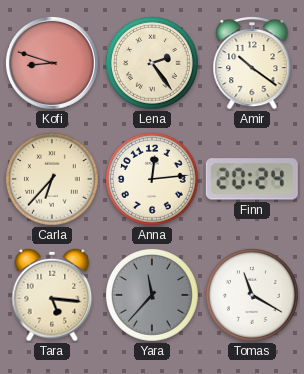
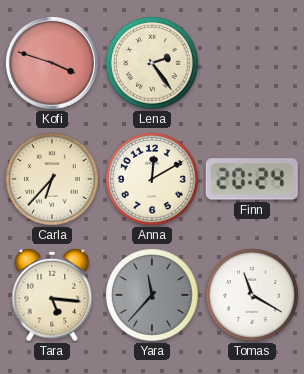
Kofi: 8:48 -> 3:48 (52, 63)
Amir: 10:21 -> none (252, 64)
Anna: 12:14 -> 12:10 (153, 180)
